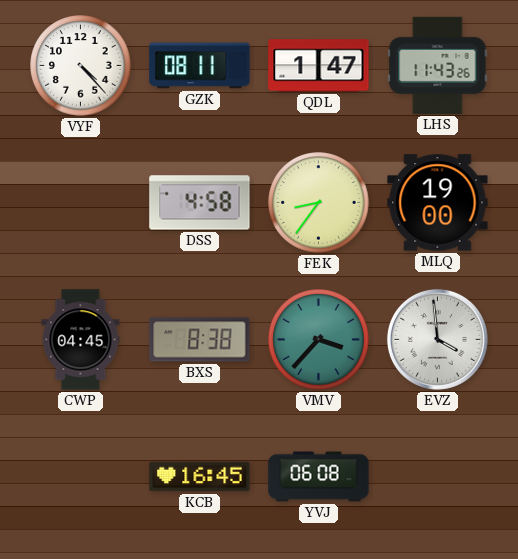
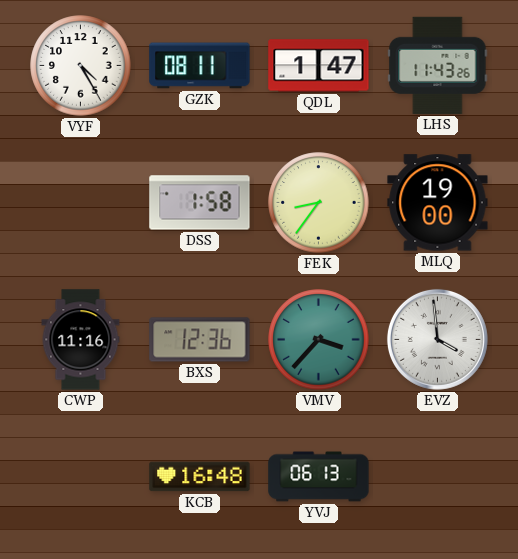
VYF: 4:23 -> 4:25 (81, 66)
DSS: 4:58 -> 1:58 (200, 203)
CWP: 04:45 -> 11:16 (81, 340)
BXS: 8:38 -> 12:36 (200, 340)
KCB: 16:45 -> 16:48 (200, 477)
YVJ: 06:08 -> 06:13 (319, 477)
